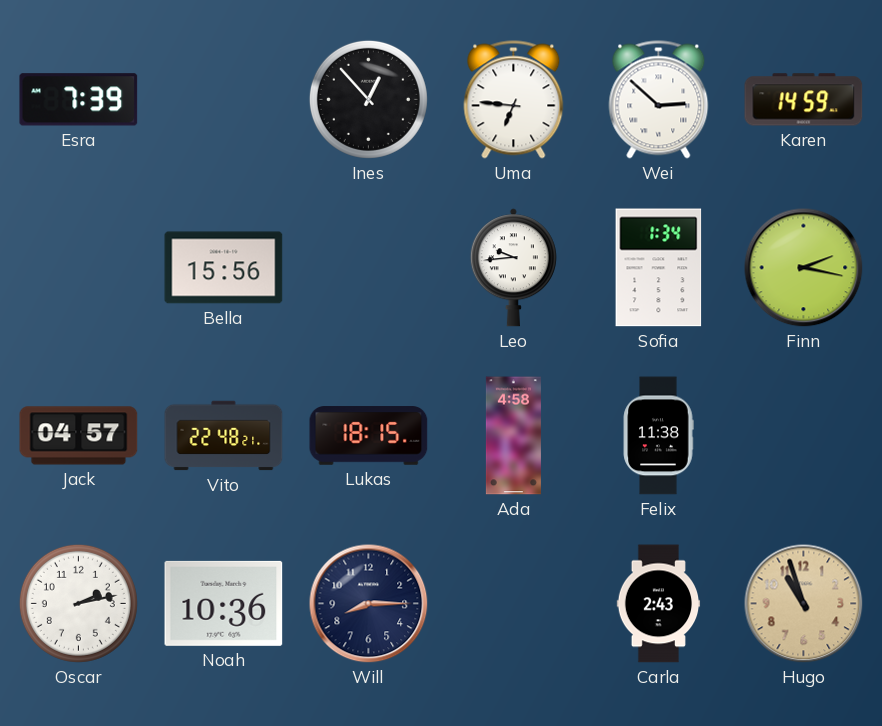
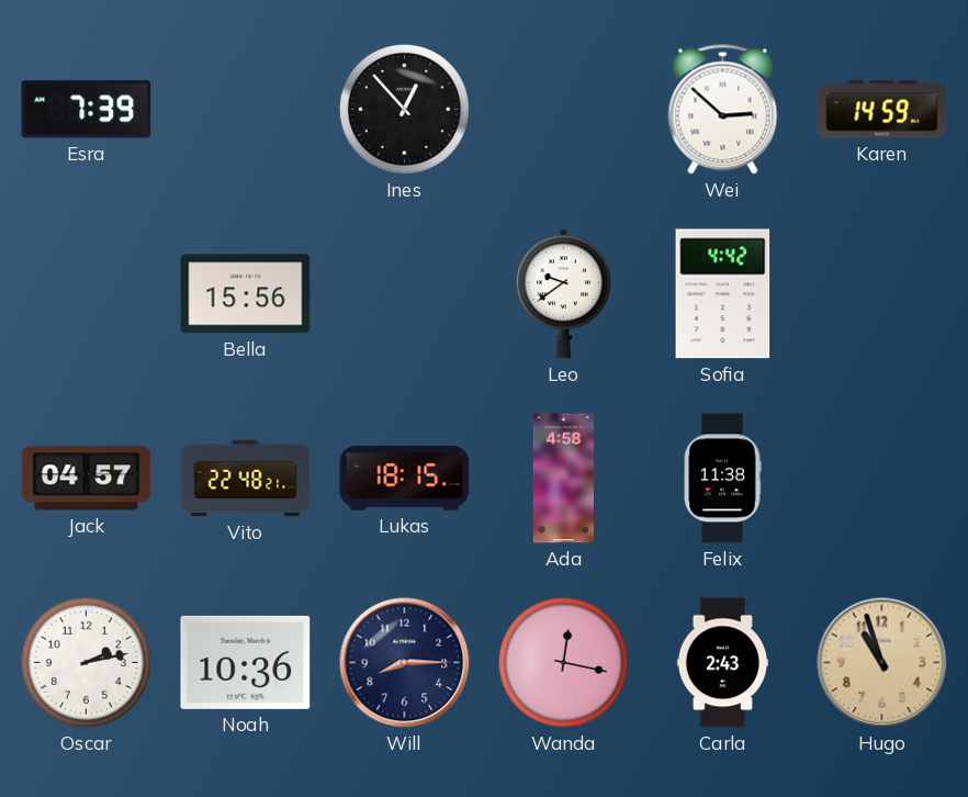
Uma: 6:46 -> none (514, 100)
Leo: 9:44 -> 9:39 (563, 294)
Sofia: 1:34 -> 4:42 (723, 294)
Finn: 2:17 -> none (804, 268)
Wanda: none -> 12:17 (563, 662)
